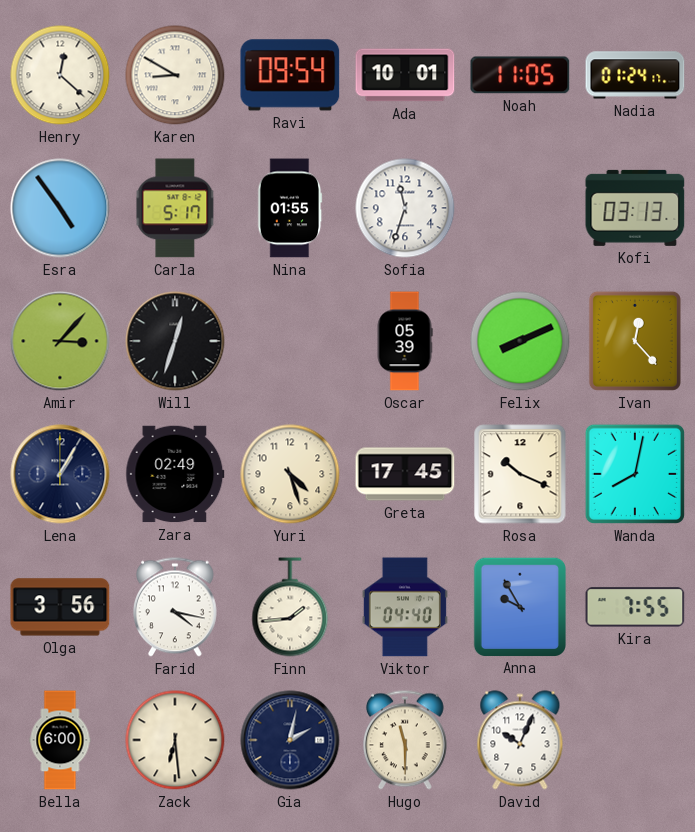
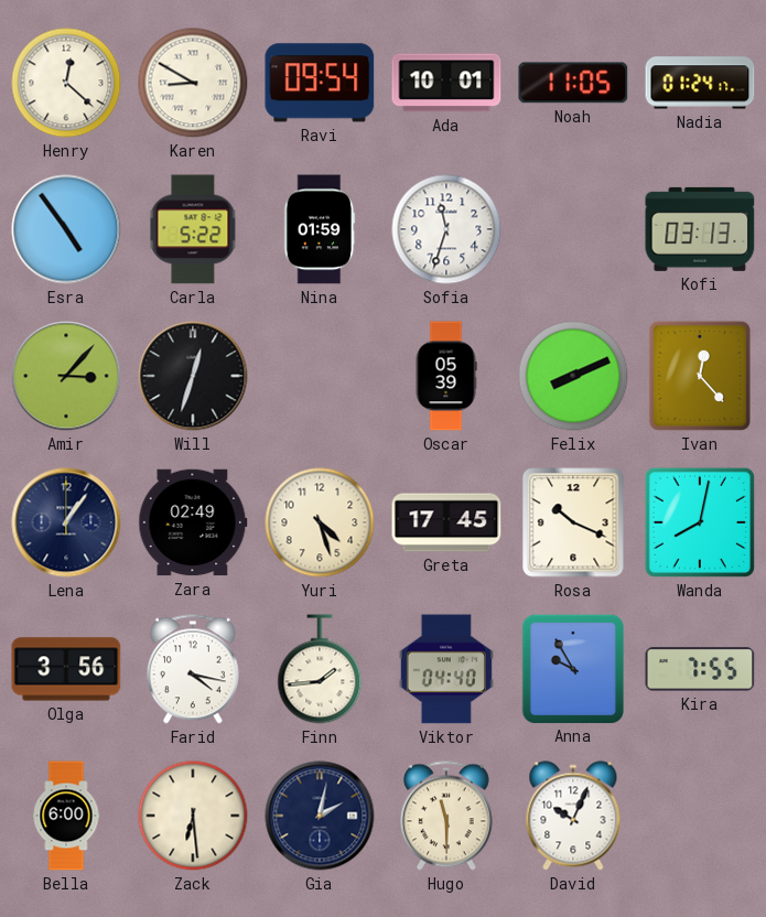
Carla: 5:17 -> 5:22 (193, 229)
Nina: 01:55 -> 01:59 (320, 229)
Lena: 1:05 -> 1:06 (66, 522)
